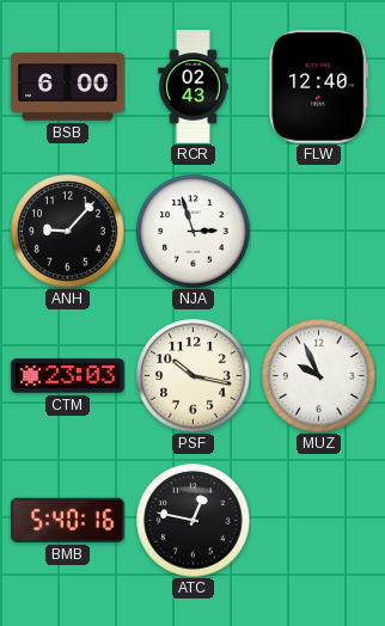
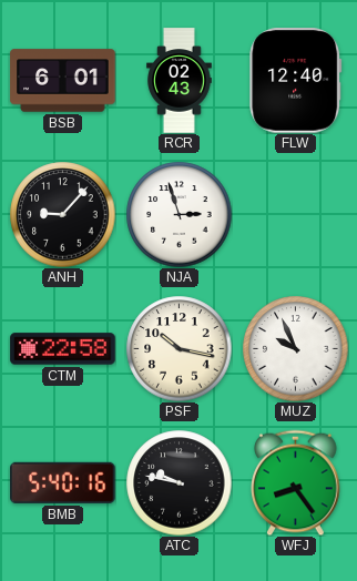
BSB: 6:00 -> 6:01 (63, 81)
CTM: 23:03 -> 22:58 (63, 349)
ATC: 12:47 -> 9:47 (178, 482)
WFJ: none -> 8:24 (296, 482)
